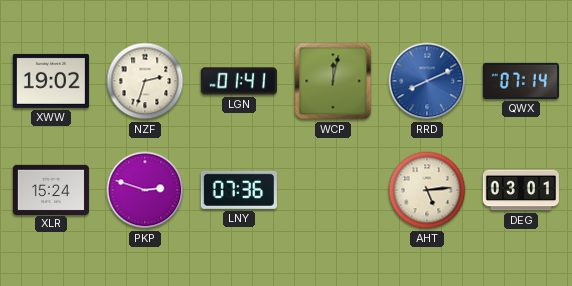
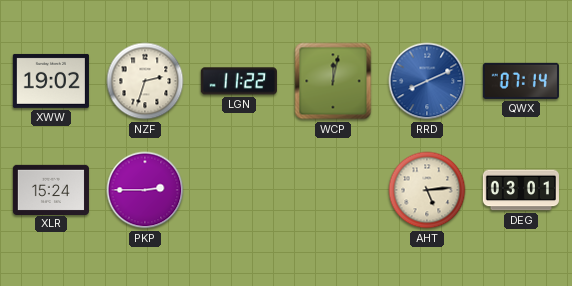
LGN: 01:41 -> 11:22 (239, 81)
PKP: 2:48 -> 2:45 (145, 190)
LNY: 07:36 -> none (239, 190)
